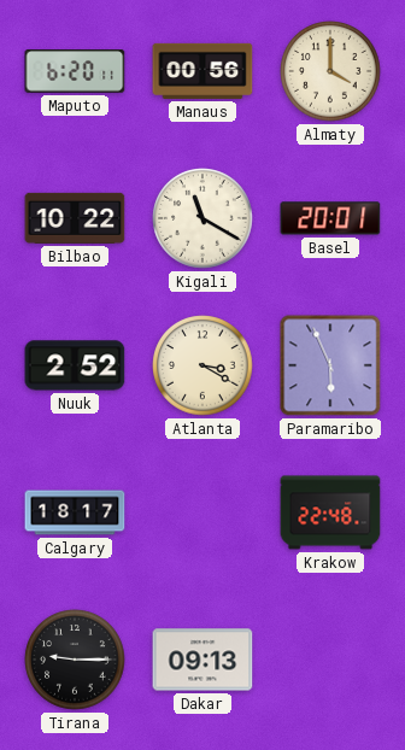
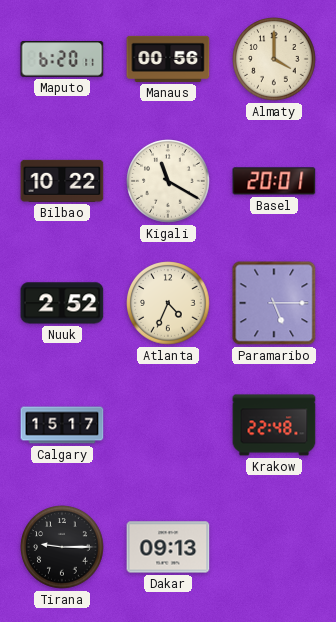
Atlanta: 3:20 -> 4:34 (168, 303)
Paramaribo: 5:56 -> 5:15 (274, 303)
Calgary: 18:17 -> 15:17 (62, 425)
